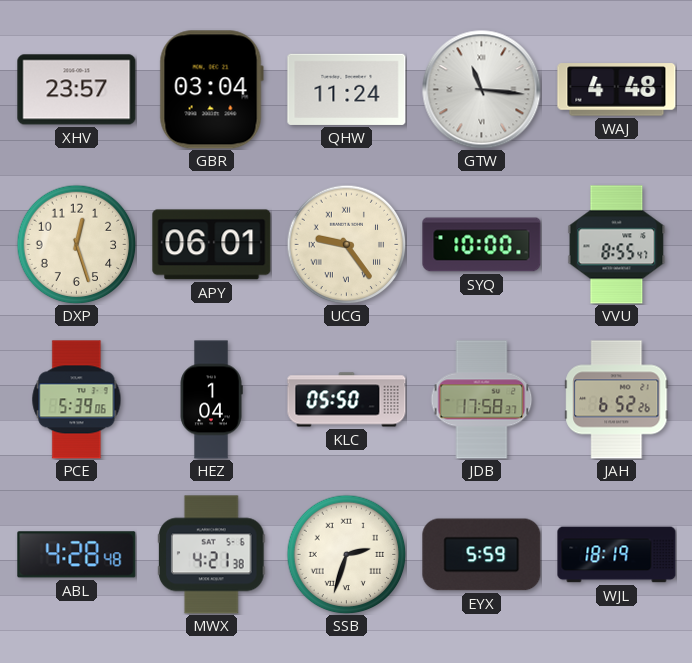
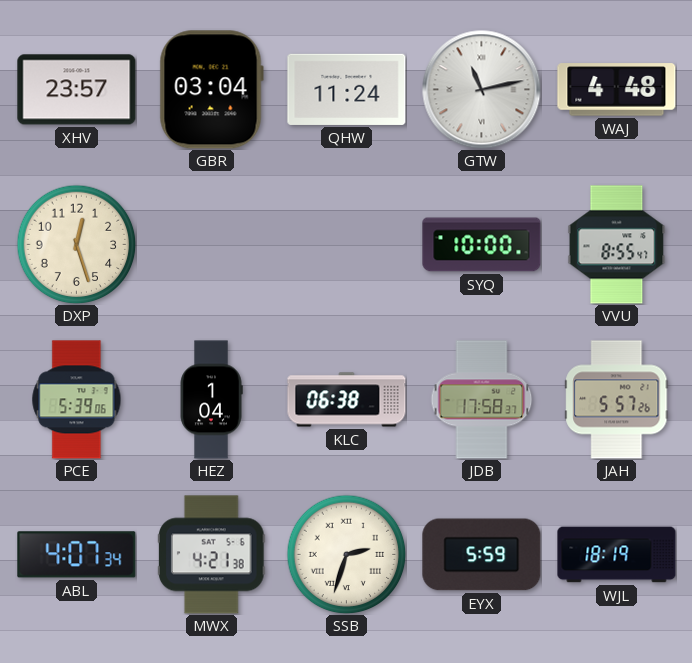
GTW: 11:16 -> 11:13 (482, 90)
APY: 06:01 -> none (212, 245)
UCG: 9:24 -> none (346, 244)
KLC: 05:50 -> 06:38 (347, 400)
JAH: 6:52 -> 5:57 (617, 400)
ABL: 4:28 -> 4:07 (77, 555)
